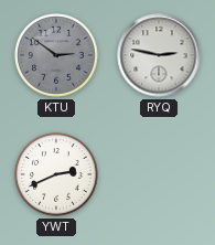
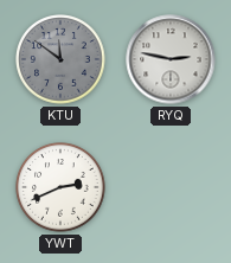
KTU: 2:51 -> 11:51 (60, 59)
